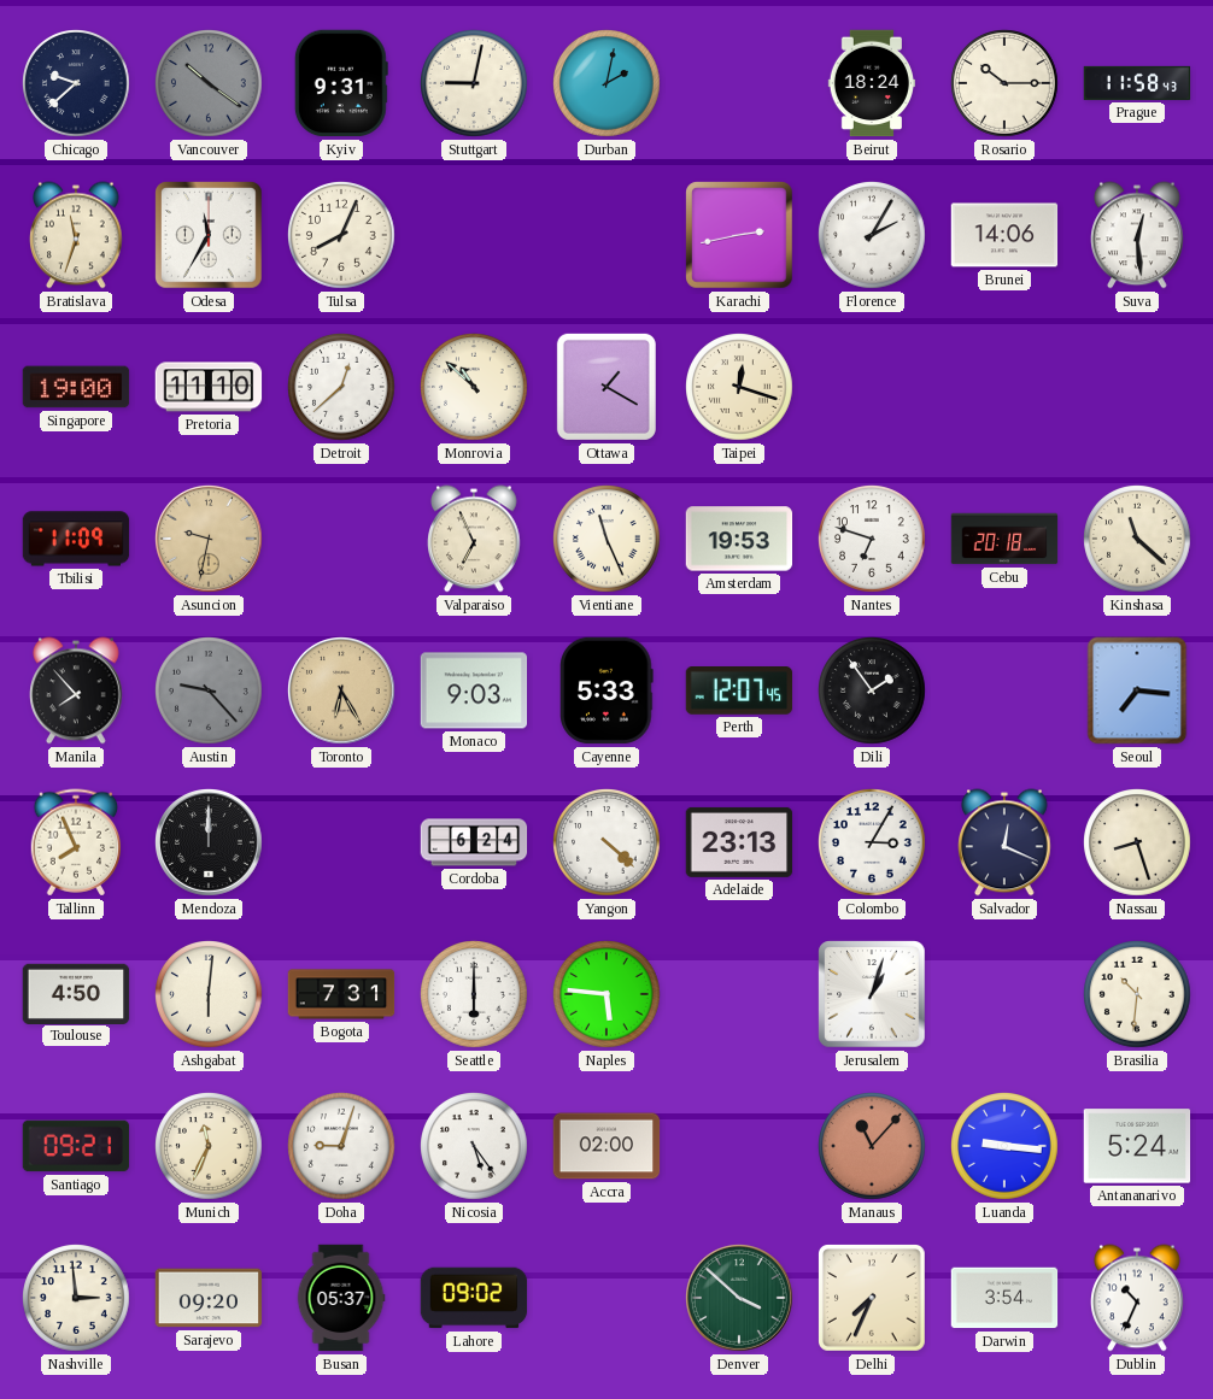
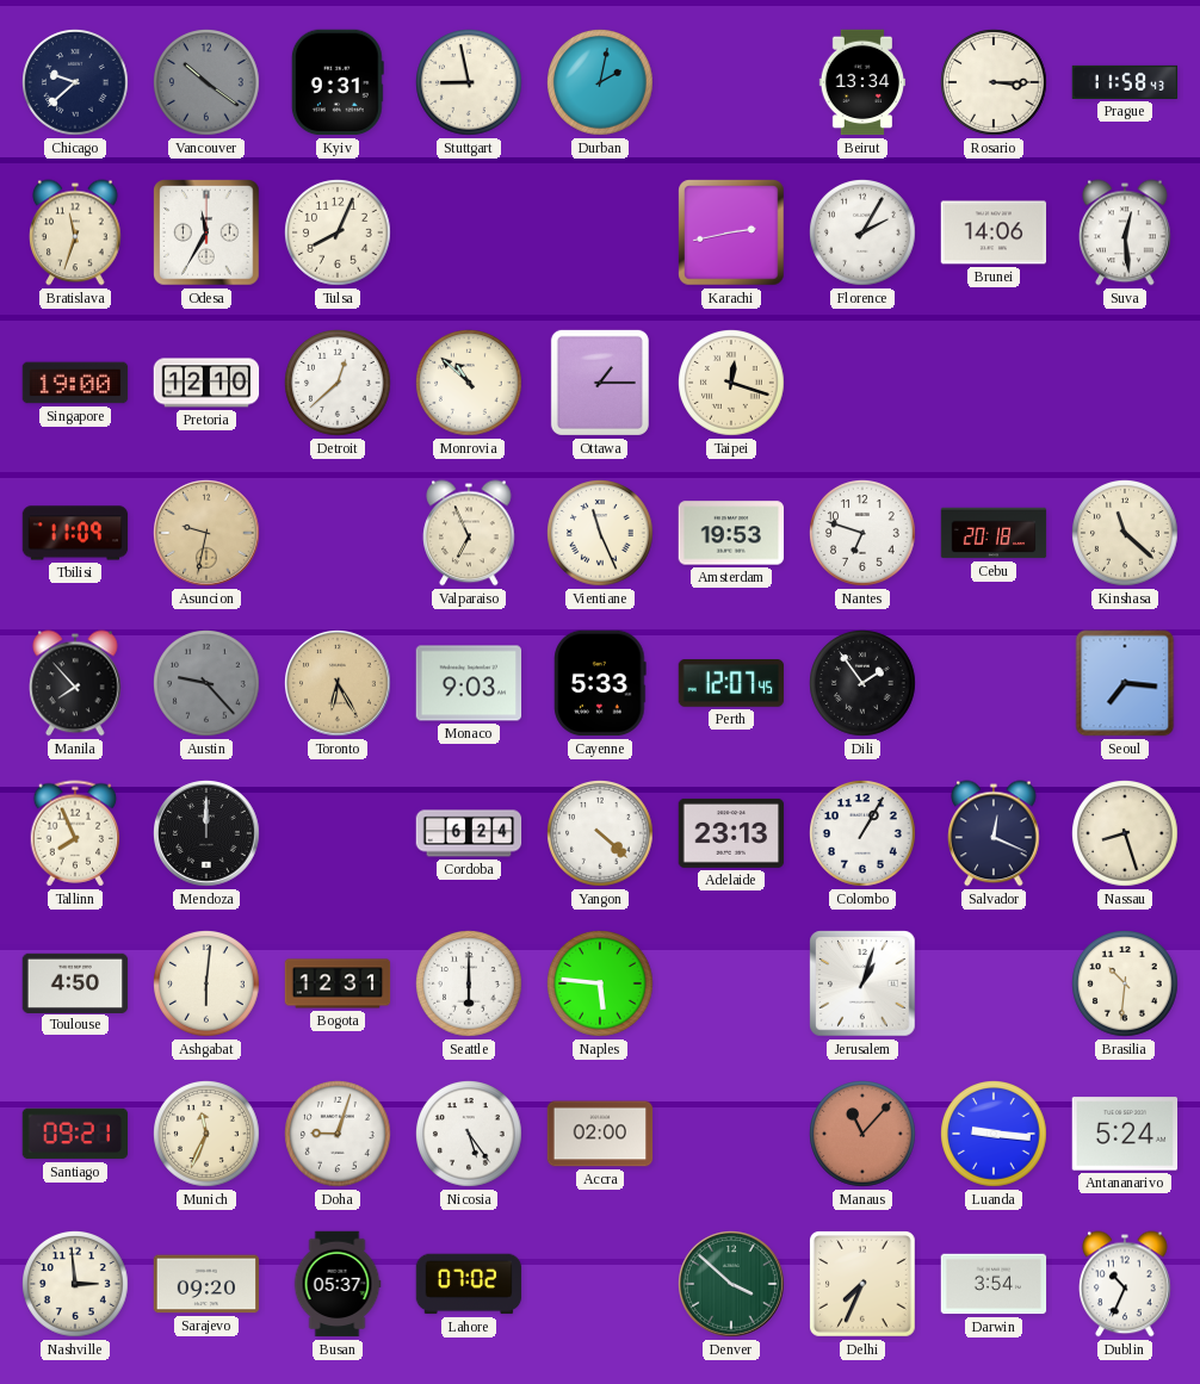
Stuttgart: 9:02 -> 8:58 (470, 83)
Beirut: 18:24 -> 13:34 (861, 82)
Rosario: 10:15 -> 3:15 (995, 83)
Pretoria: 11:10 -> 12:10 (206, 383)
Ottawa: 1:20 -> 1:15 (600, 383)
Colombo: 3:05 -> 1:05 (864, 834)
Bogota: 7:31 -> 12:31 (338, 983)
Lahore: 09:02 -> 07:02 (469, 1284)
